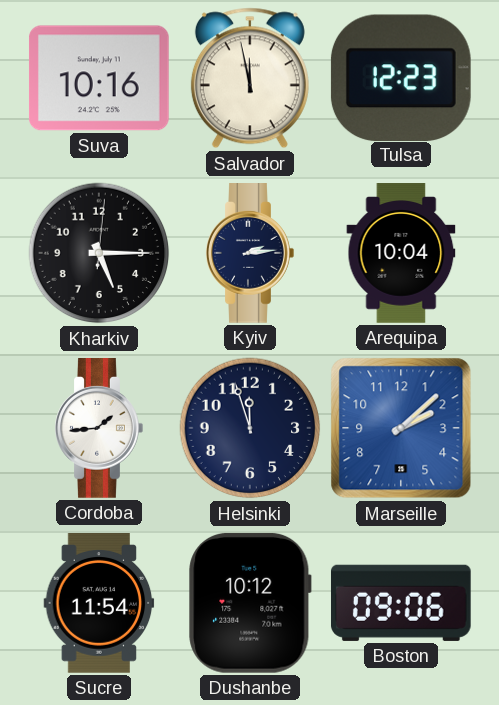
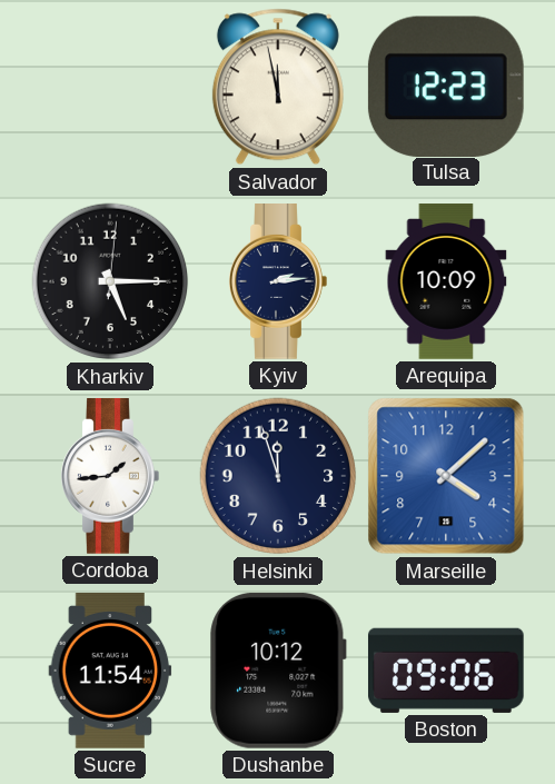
Suva: 10:16 -> none (99, 78)
Arequipa: 10:04 -> 10:09 (446, 281)
Marseille: 2:08 -> 4:08 (446, 476)
